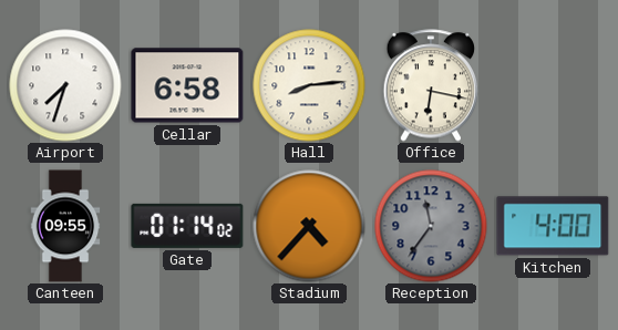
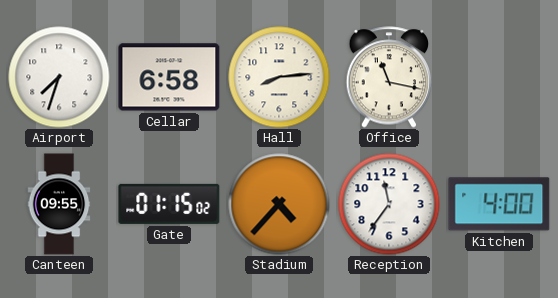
Office: 6:17 -> 11:17 (389, 77)
Gate: 01:14 -> 01:15 (169, 204)
Reception dial: grey -> white (389, 204)
